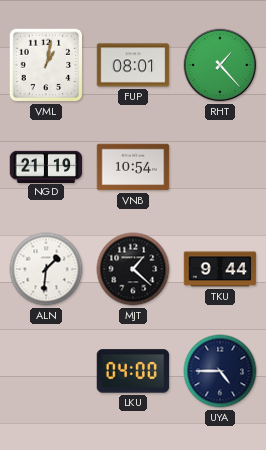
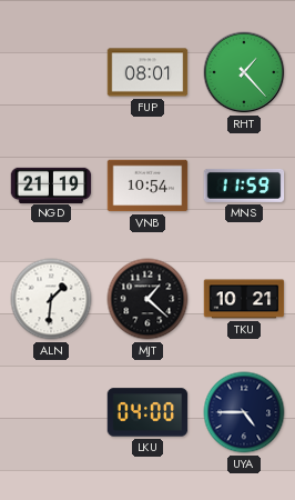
VML: 1:02 -> none (46, 65)
MNS: none -> 11:59 (244, 186)
TKU: 9:44 -> 10:21 (244, 299)
